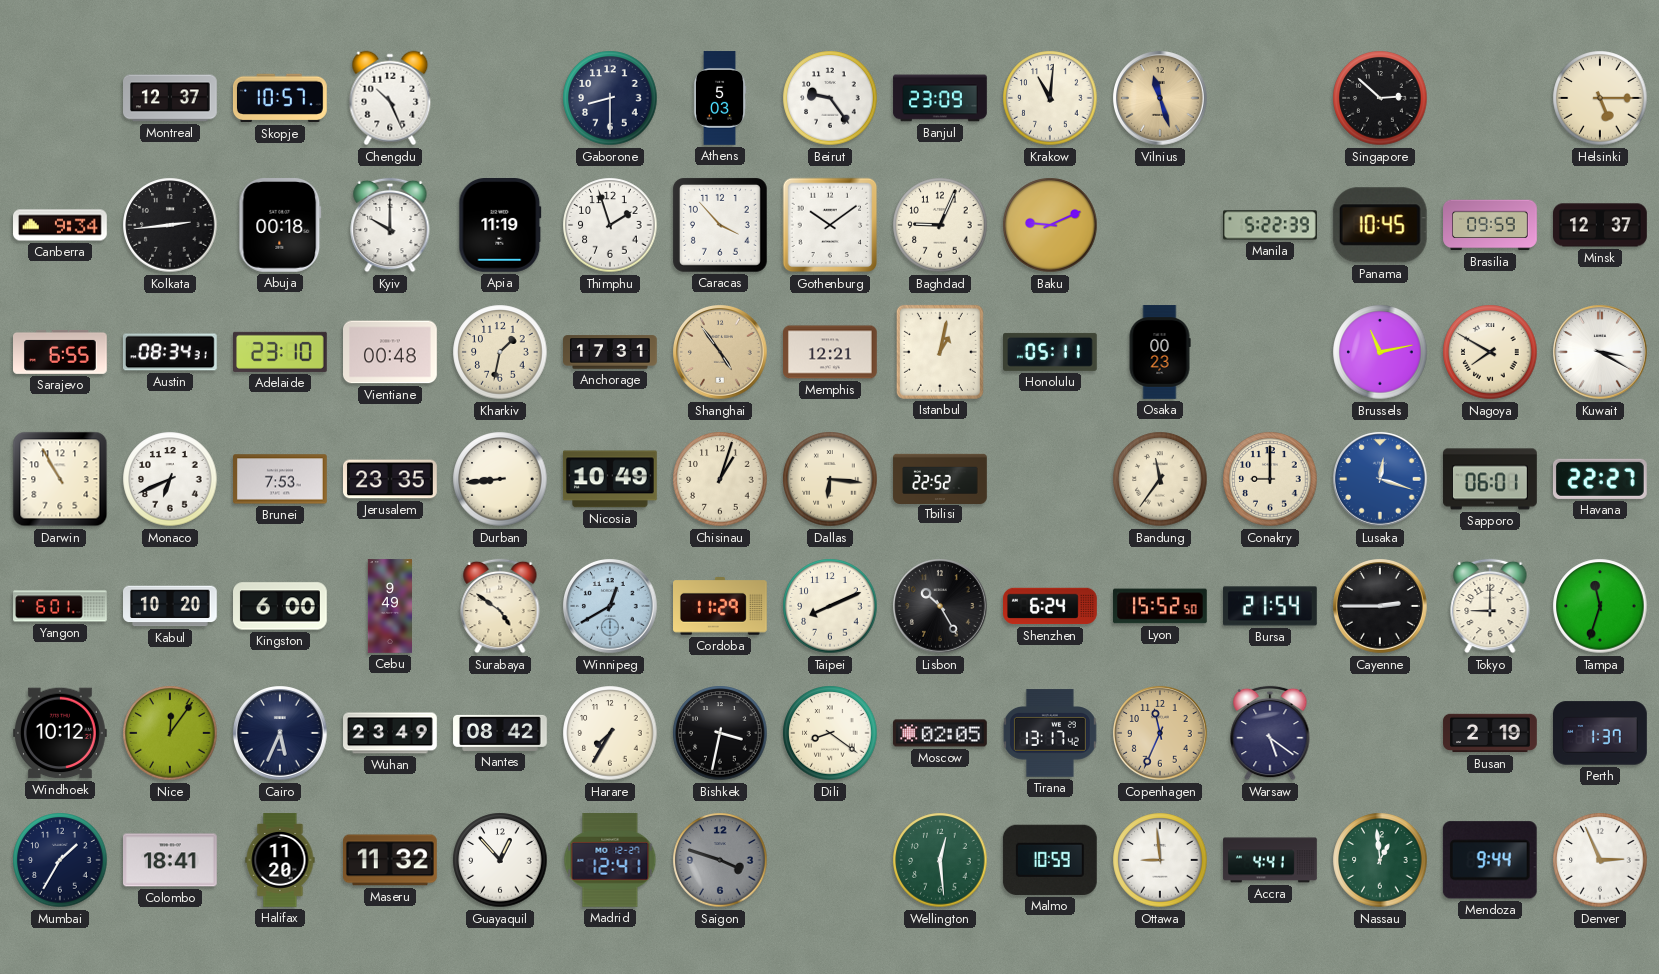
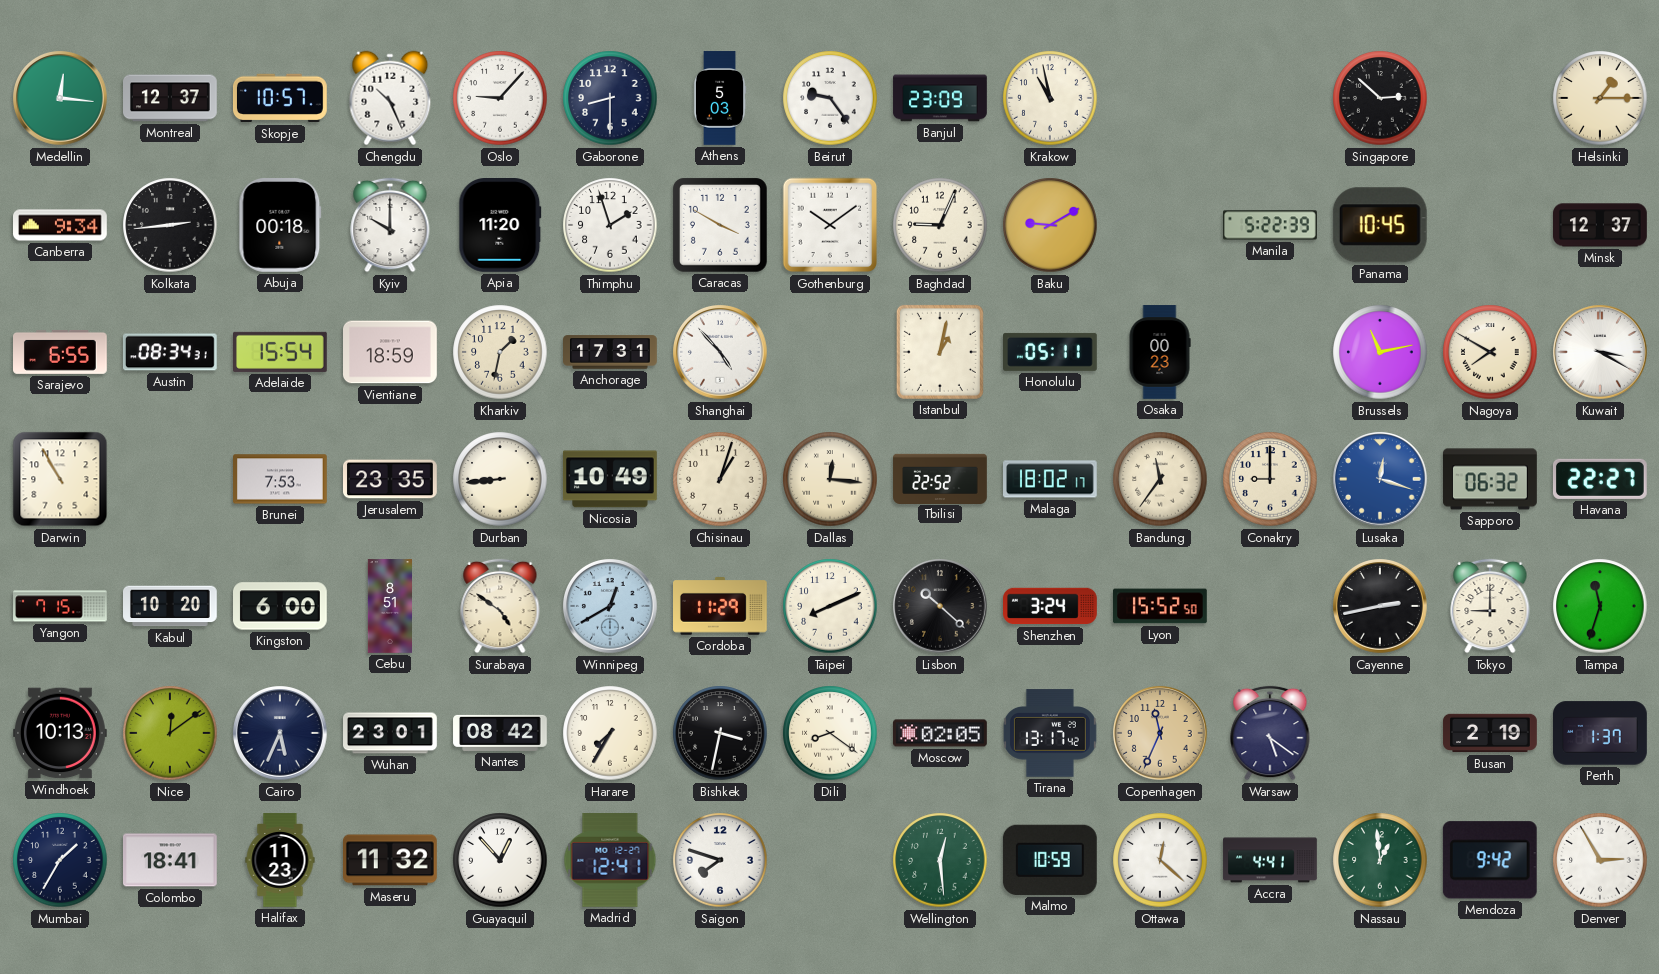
Medellin: none -> 12:16 (60, 98)
Oslo: none -> 9:07 (500, 98)
Krakow: 11:01 -> 10:58 (1050, 98)
Vilnius: 11:27 -> none (1160, 98)
Helsinki: 5:15 -> 1:15 (1600, 98)
Apia: 11:19 -> 11:20 (500, 226)
Caracas: 3:53 -> 3:50 (720, 225)
Baku: 9:11 -> 9:10 (1050, 225)
Brasilia: 09:59 -> none (1490, 225)
Adelaide: 23:10 -> 15:54 (281, 352)
Vientiane: 00:48 -> 18:59 (391, 352)
Shanghai: 4:54 -> 4:53 (720, 352)
Shanghai dial: champagne -> white (720, 352)
Memphis: 12:21 -> none (831, 352)
Monaco: 6:41 -> none (170, 479)
Dallas: 6:16 -> 12:16 (830, 479)
Malaga: none -> 18:02 (1051, 479)
Sapporo: 06:01 -> 06:32 (1491, 479)
Yangon: 6:01 -> 7:15 (60, 606)
Cebu: 9:49 -> 8:51 (390, 606)
Lisbon: 10:25 -> 10:22 (940, 606)
Shenzhen: 6:24 -> 3:24 (1051, 606)
Bursa: 21:54 -> none (1271, 606)
Cayenne: 2:45 -> 2:43 (1380, 606)
Windhoek: 10:12 -> 10:13 (61, 733)
Nice: 12:06 -> 12:09 (170, 733)
Wuhan: 23:49 -> 23:01 (391, 733)
Halifax: 11:20 -> 11:23 (280, 860)
Saigon: 3:48 -> 7:48 (720, 860)
Saigon dial: grey -> white (720, 860)
Ottawa: 8:59 -> 12:22 (1160, 860)
Mendoza: 9:44 -> 9:42 (1490, 860)
Denver: 2:56 -> 2:55 (1600, 860)
